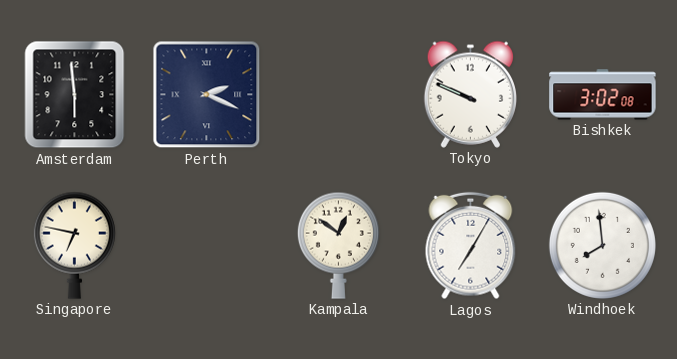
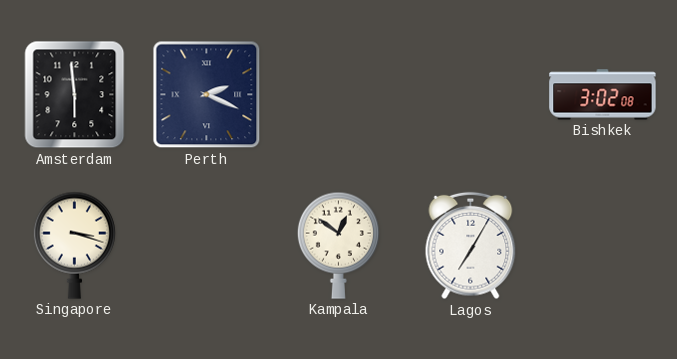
Tokyo: 9:49 -> none (471, 94)
Singapore: 6:47 -> 3:18 (74, 245)
Windhoek: 7:59 -> none (602, 245)
